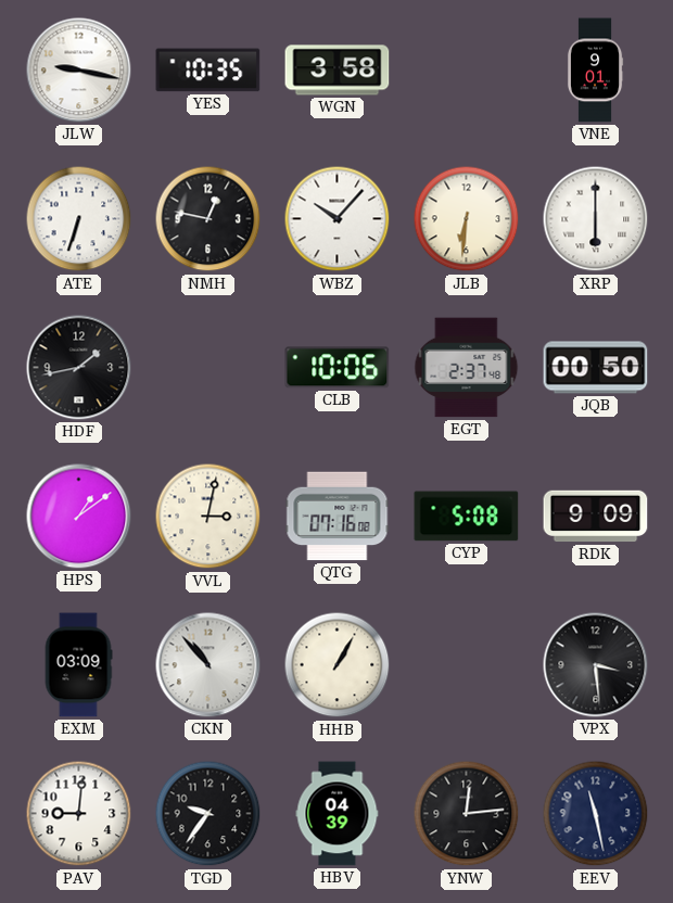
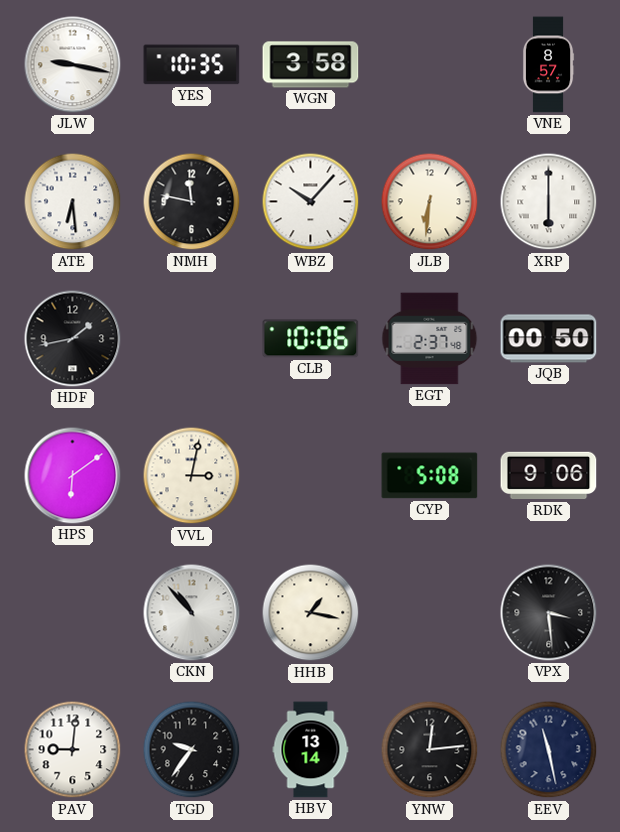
VNE: 9:01 -> 8:57 (548, 65)
ATE: 6:33 -> 6:29 (73, 202)
NMH: 12:47 -> 11:47 (192, 202)
HPS: 1:09 -> 6:09 (73, 476)
QTG: 07:16 -> none (338, 517)
RDK: 9:09 -> 9:06 (549, 476)
EXM: 03:09 -> none (78, 665)
HHB: 1:05 -> 1:17 (311, 613)
HBV: 04:39 -> 13:14 (311, 750)
